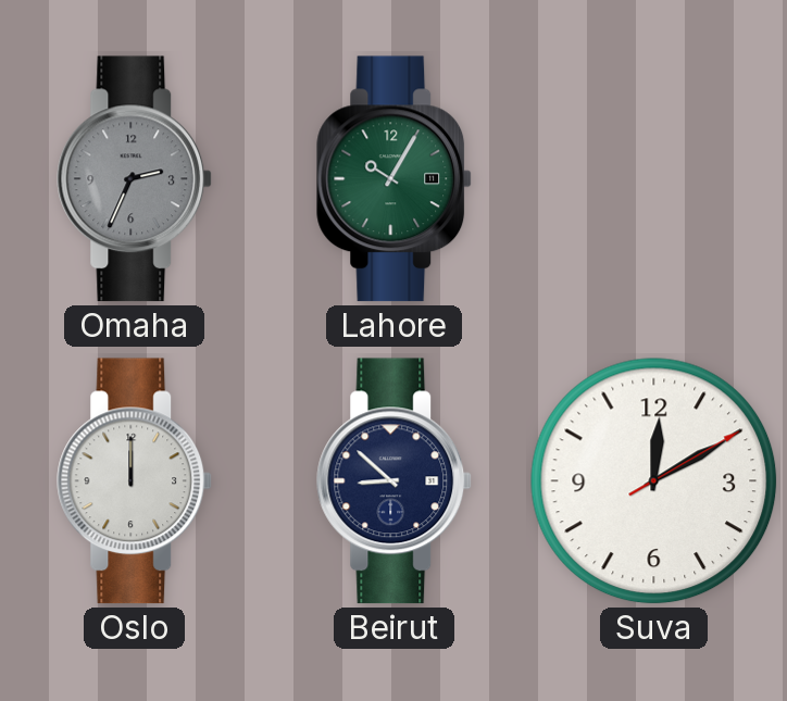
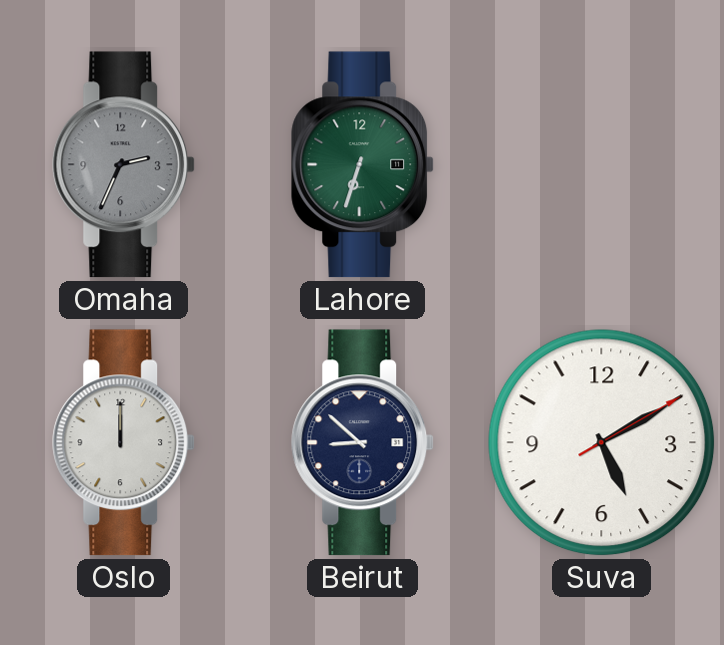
Lahore: 10:05 -> 6:33 (363, 165)
Suva: 12:10 -> 5:10 (602, 443)
